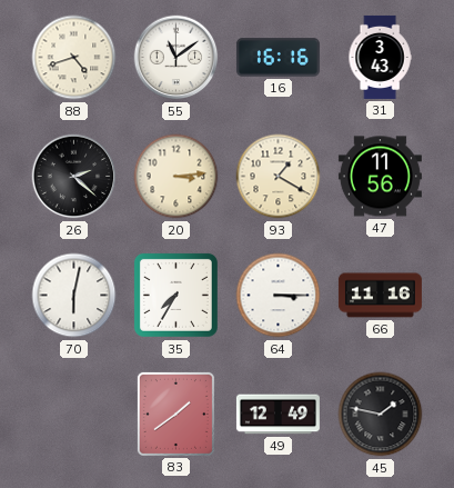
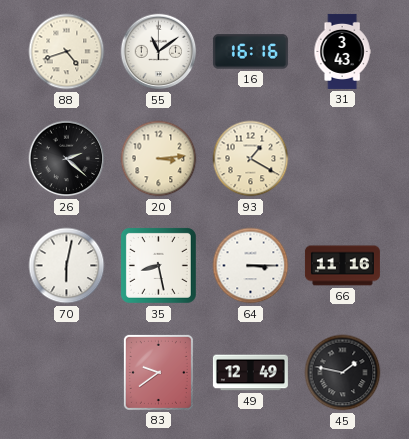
47: 11:56 -> none (380, 177)
35: 7:35 -> 8:28 (158, 265)
83: 1:39 -> 9:39 (158, 372)
